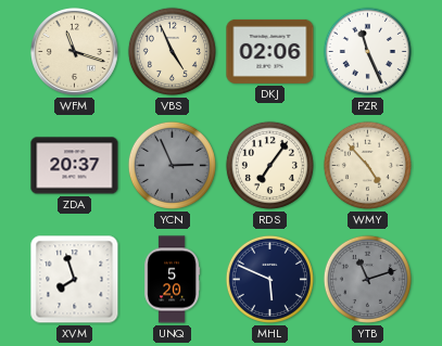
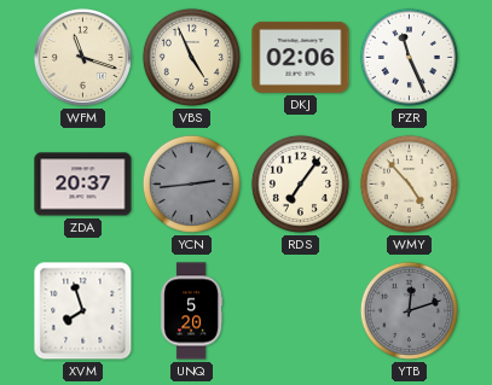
YCN: 2:56 -> 2:44 (191, 183)
MHL: 5:49 -> none (269, 279)
YTB: 11:12 -> 12:12 (409, 310)
